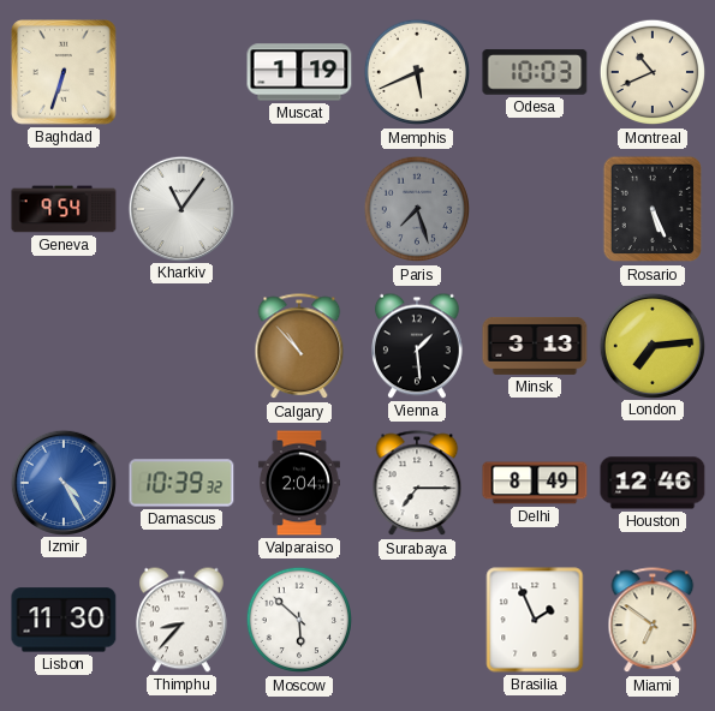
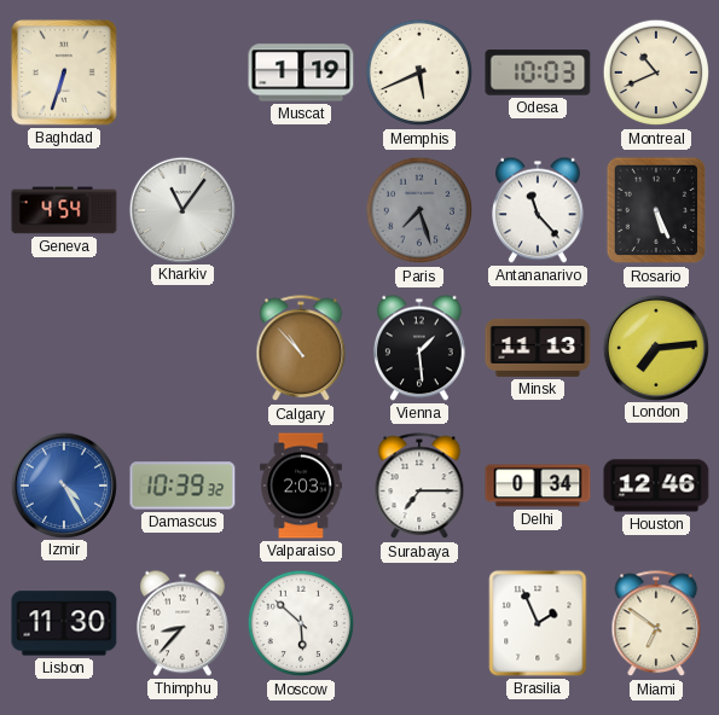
Geneva: 9:54 -> 4:54 (64, 210)
Antananarivo: none -> 11:23 (539, 210)
Minsk: 3:13 -> 11:13 (538, 348)
Valparaiso: 2:04 -> 2:03 (301, 486)
Delhi: 8:49 -> 0:34 (538, 486)
